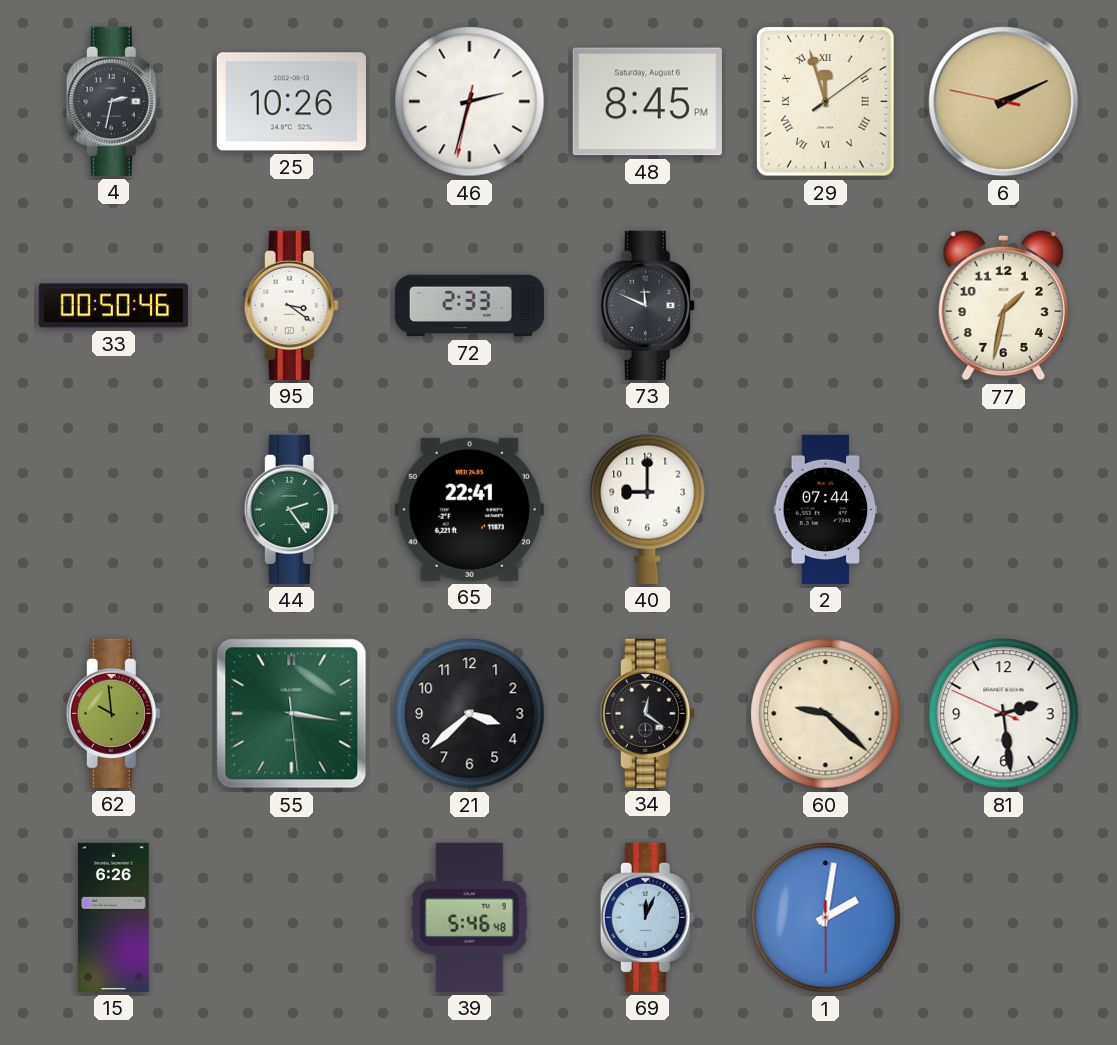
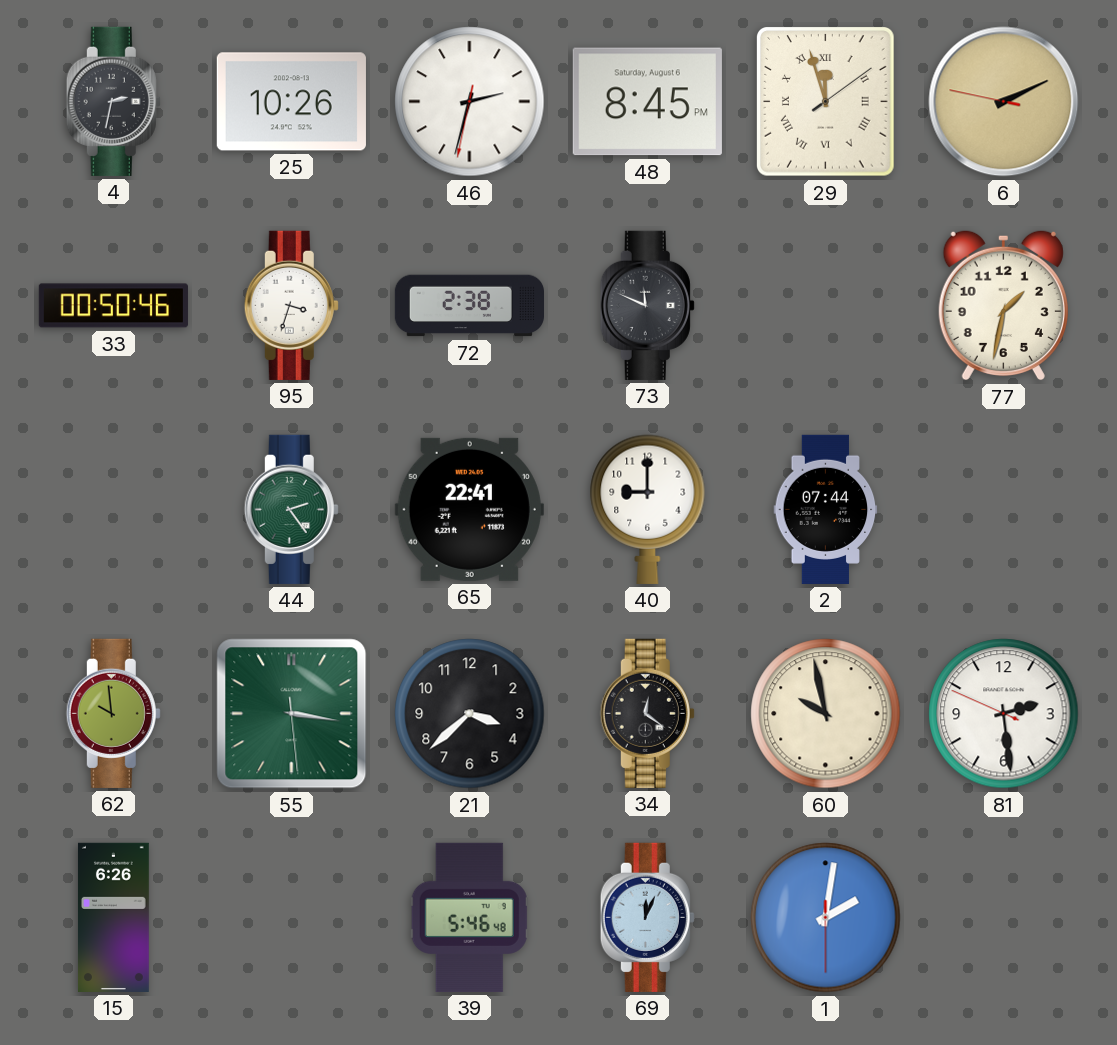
95: 3:21 -> 3:33 (291, 305)
72: 2:33 -> 2:38 (469, 306)
60: 9:22 -> 9:58 (826, 714)
